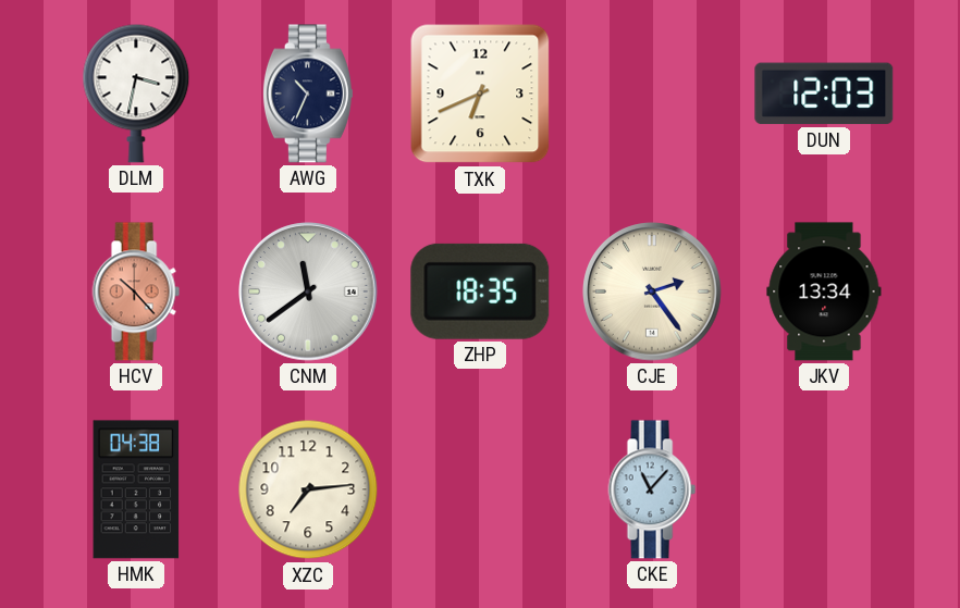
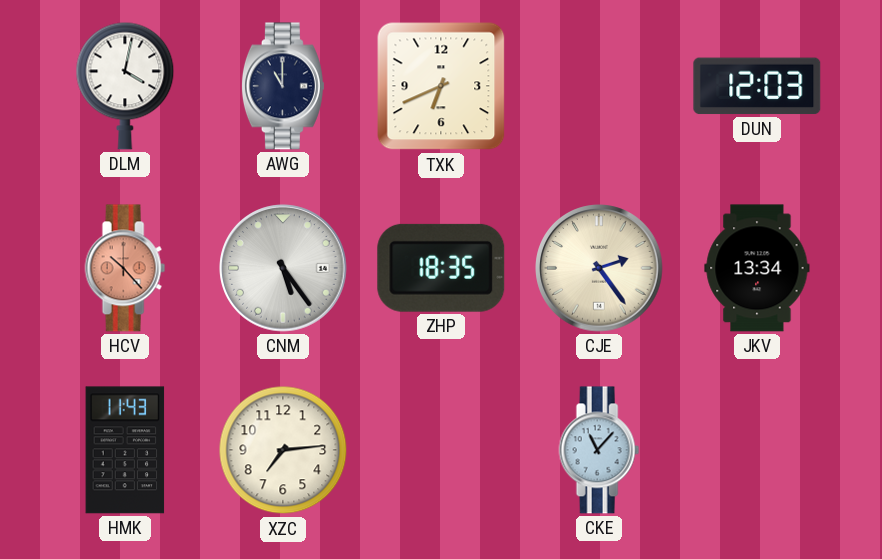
DLM: 3:32 -> 4:02 (125, 86)
AWG: 10:34 -> 11:00 (283, 86)
CNM: 11:39 -> 5:24 (283, 268)
HMK: 04:38 -> 11:43 (125, 450)
